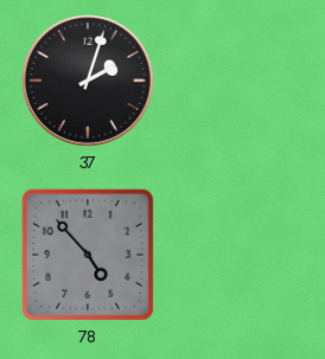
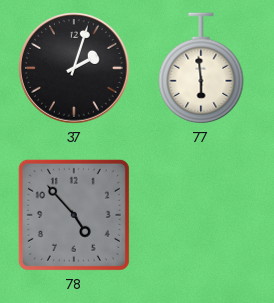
77: none -> 5:59 (201, 68)
